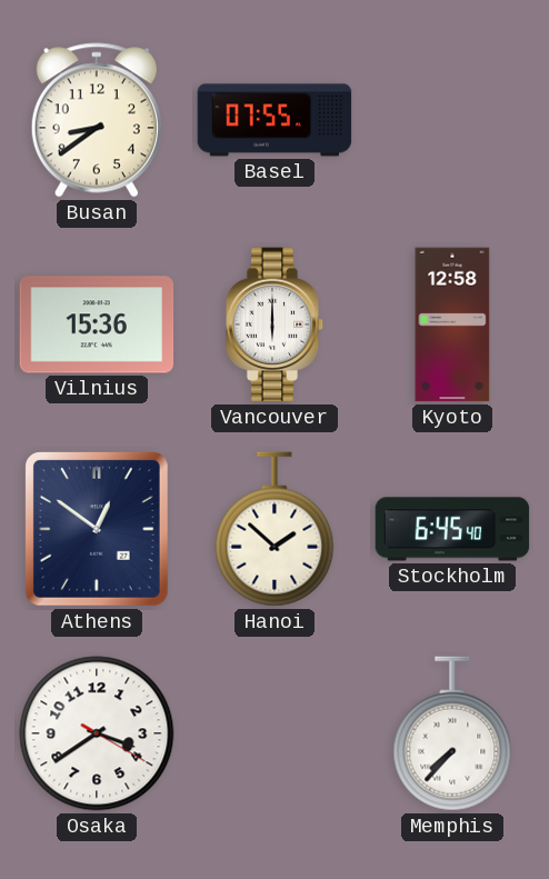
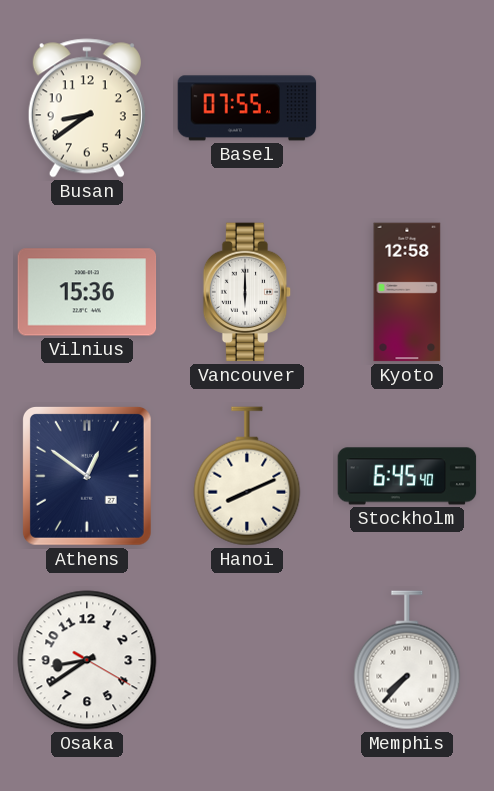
Hanoi: 1:52 -> 8:11 (247, 476)
Osaka: 3:39 -> 8:39 (87, 660)
